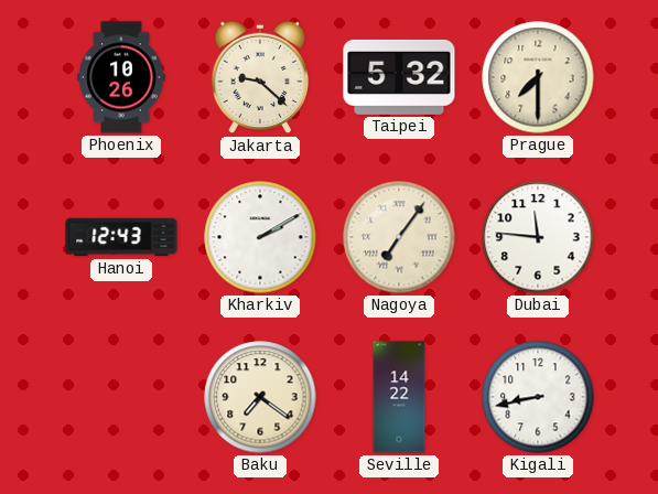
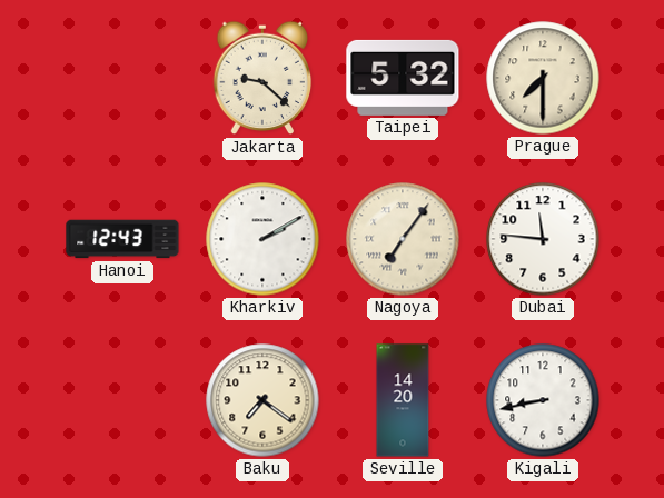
Phoenix: 10:26 -> none (121, 77)
Seville: 14:22 -> 14:20 (403, 400)
